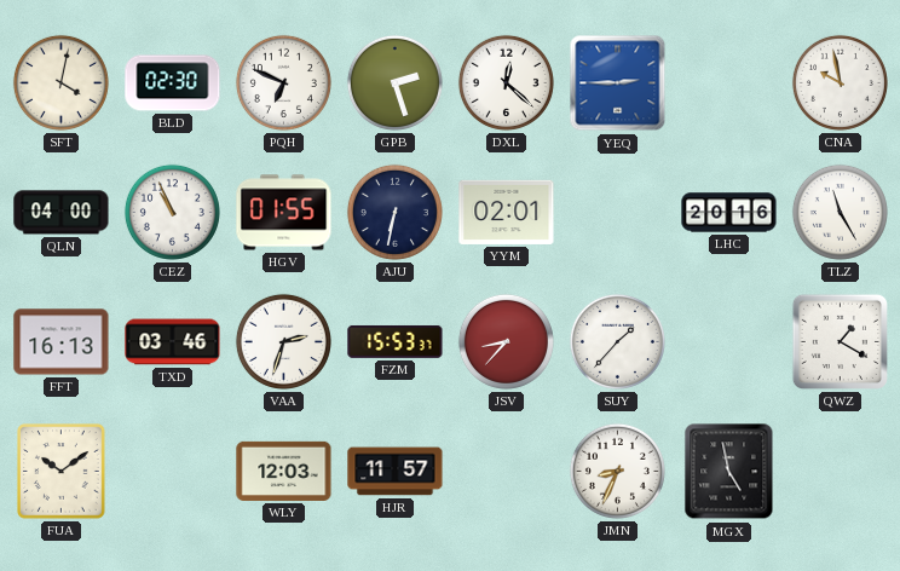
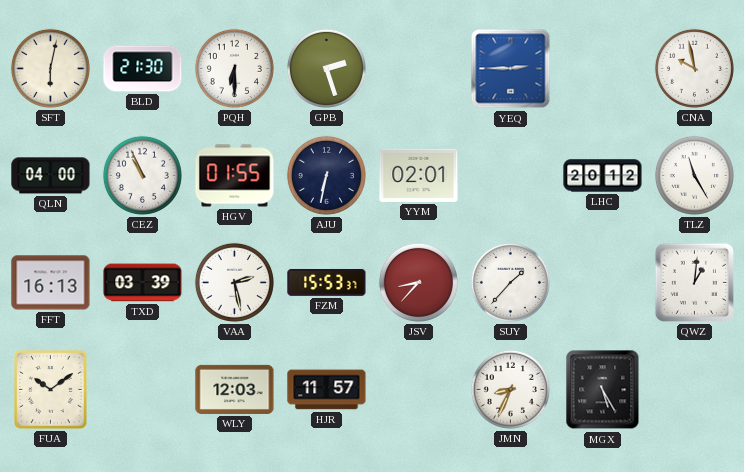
SFT: 4:02 -> 6:02 (50, 68)
BLD: 02:30 -> 21:30 (143, 69)
PQH: 6:49 -> 6:30 (234, 68)
DXL: 12:22 -> none (506, 82)
LHC: 20:16 -> 20:12 (603, 176)
TXD: 03:46 -> 03:39 (143, 283)
VAA: 2:33 -> 2:28 (234, 282)
QWZ: 1:20 -> 1:01 (694, 282)
MGX: 4:58 -> 5:25 (603, 390)
